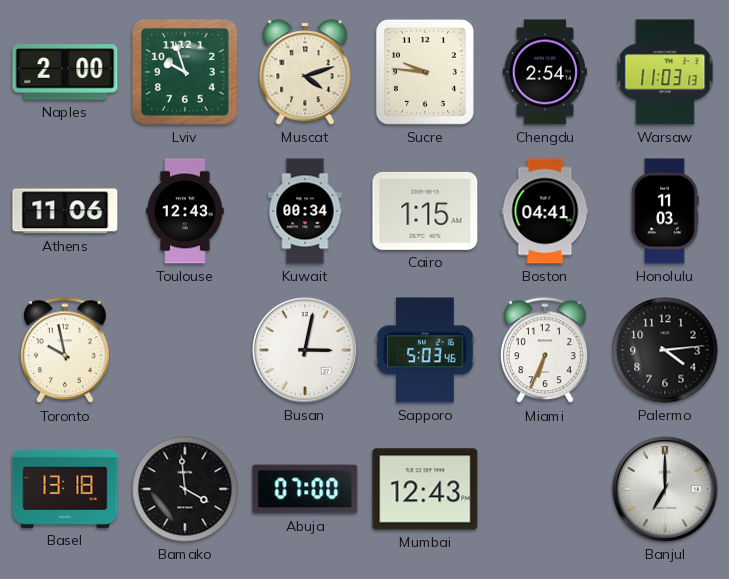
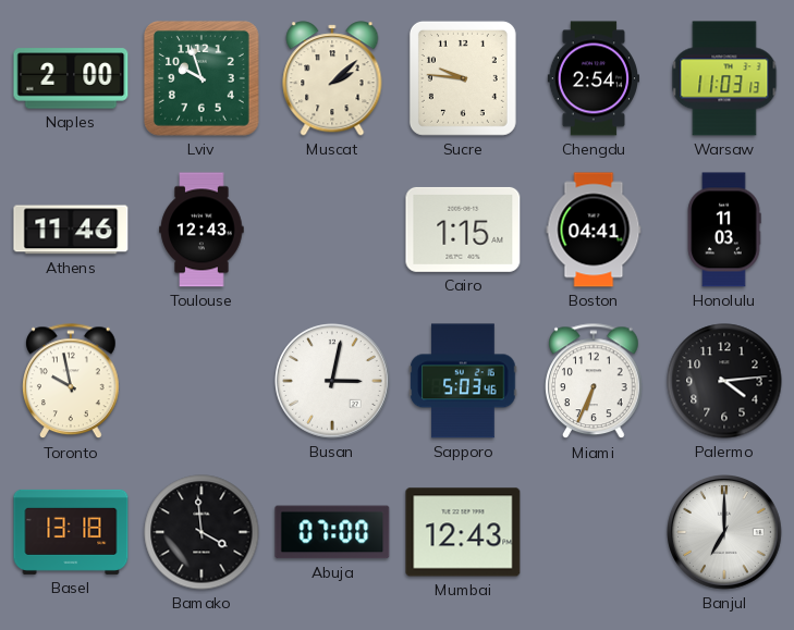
Muscat: 4:12 -> 2:08 (332, 78)
Athens: 11:06 -> 11:46 (71, 230)
Kuwait: 00:34 -> none (305, 211)
